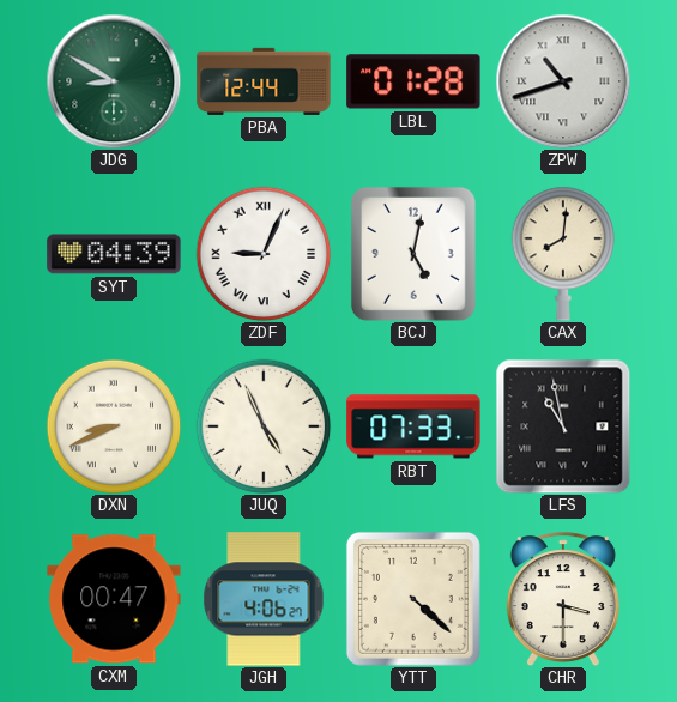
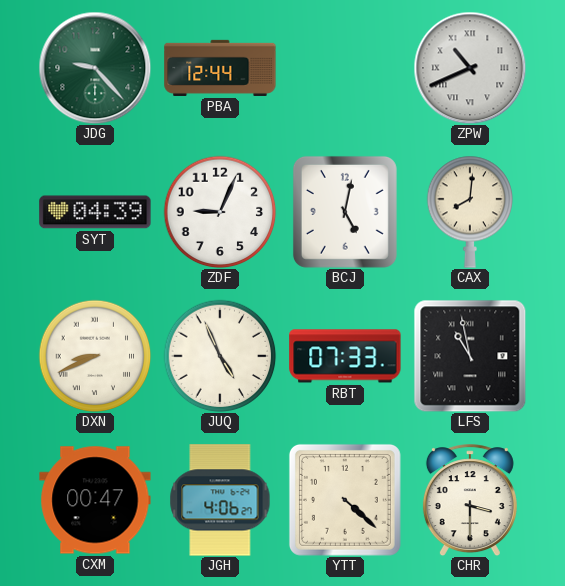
JDG: 8:50 -> 9:23 (95, 68)
LBL: 01:28 -> none (413, 81)
ZPW: 10:42 -> 10:41 (470, 68)
ZDF numerals: Roman -> Arabic (220, 212)
